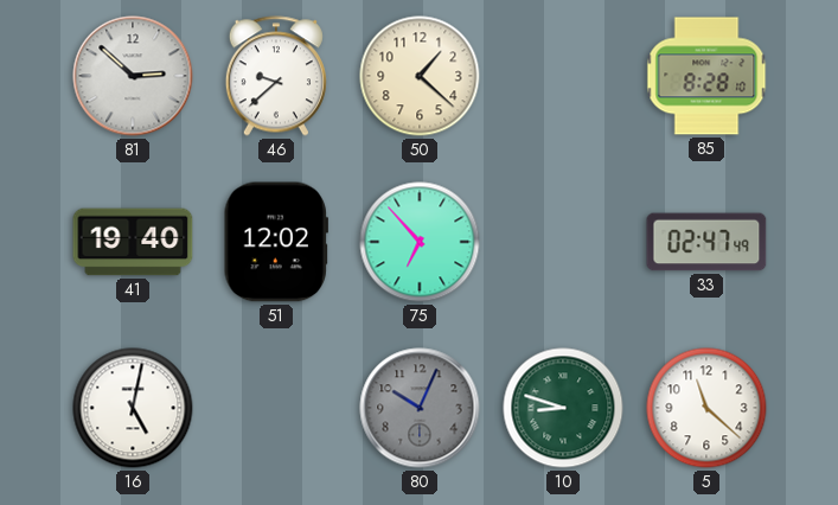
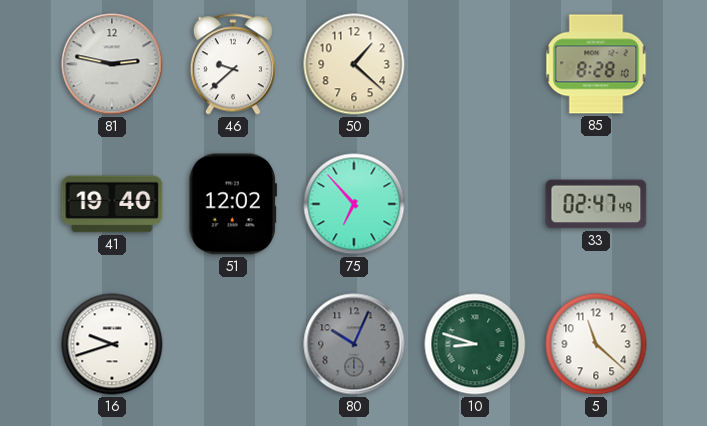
81: 2:52 -> 2:47 (112, 64)
16: 5:02 -> 9:42 (112, 344)
